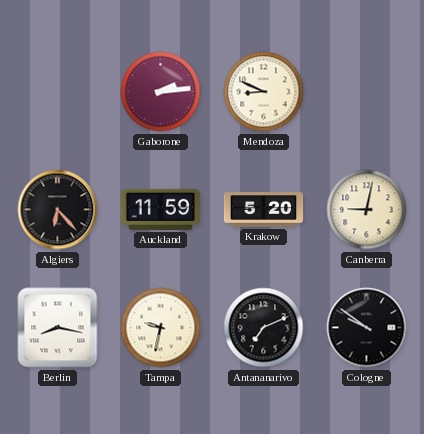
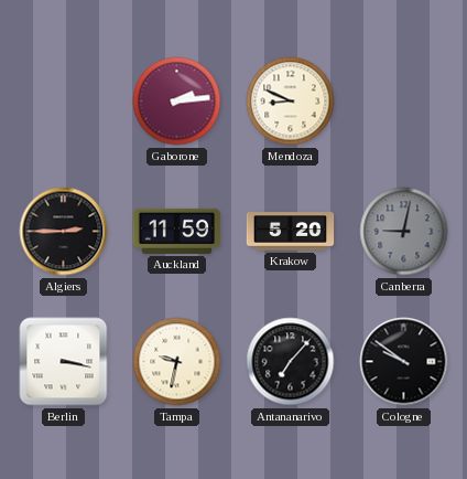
Algiers: 6:23 -> 2:45 (64, 232)
Canberra dial: cream -> grey (404, 232)
Berlin: 8:17 -> 3:17 (64, 362)
Antananarivo: 7:11 -> 7:07 (291, 362)
